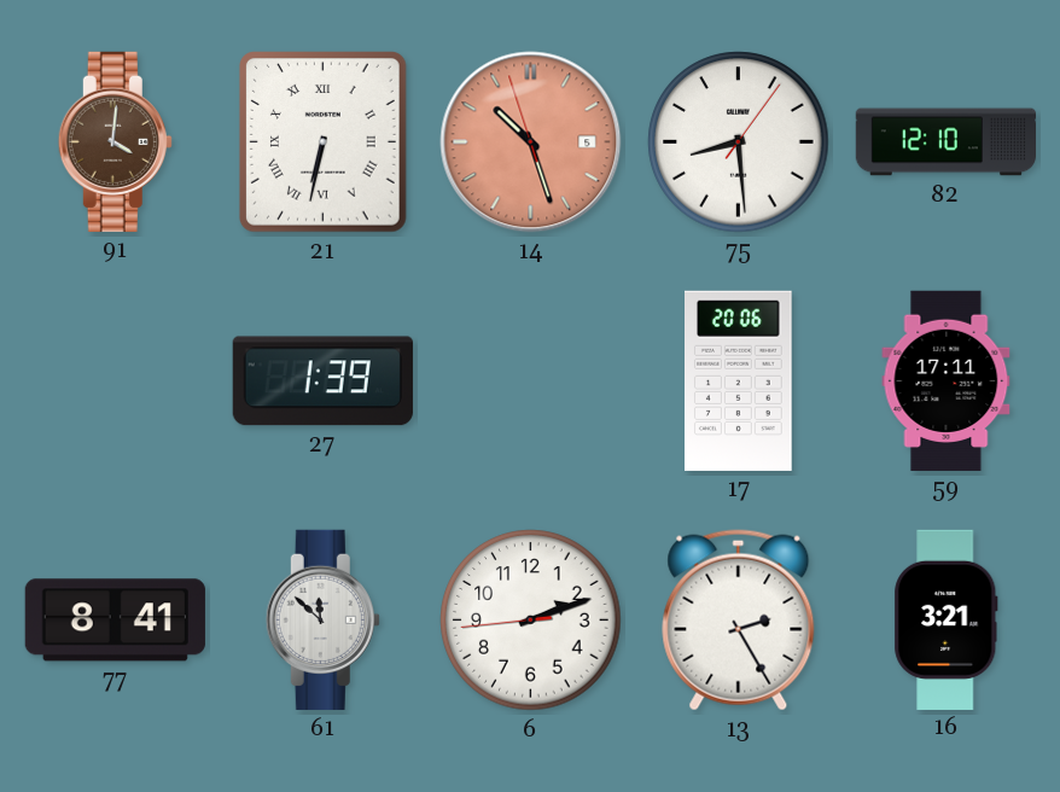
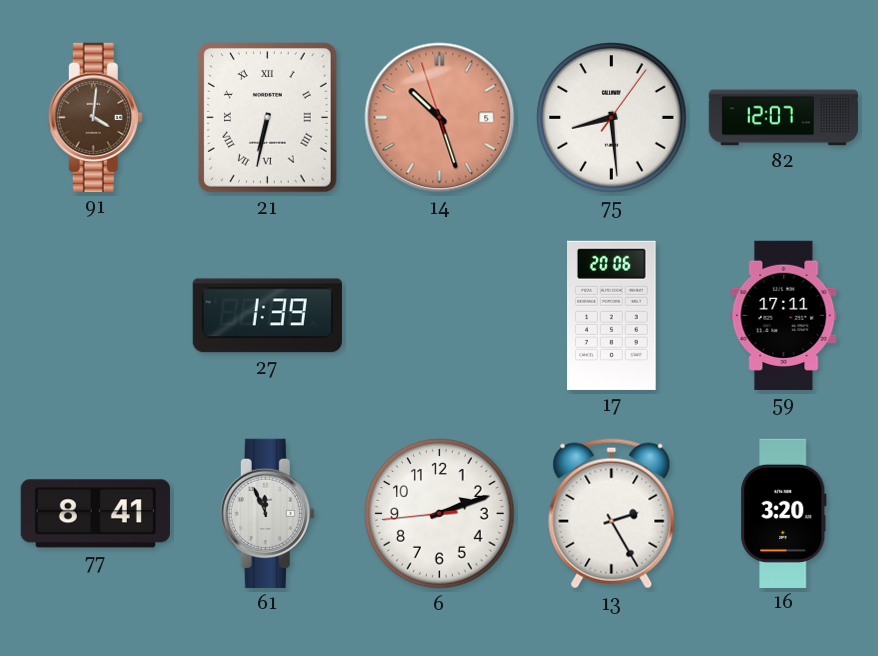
82: 12:10 -> 12:07 (784, 118)
61: 11:52 -> 11:56 (267, 513)
16: 3:21 -> 3:20 (784, 513)
